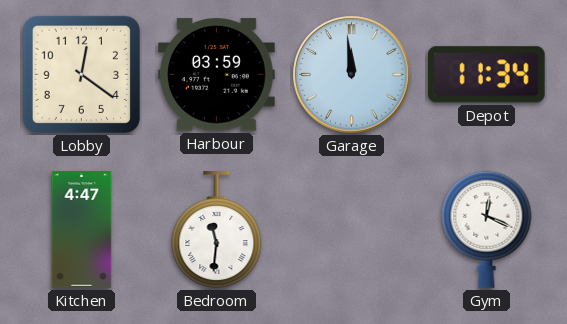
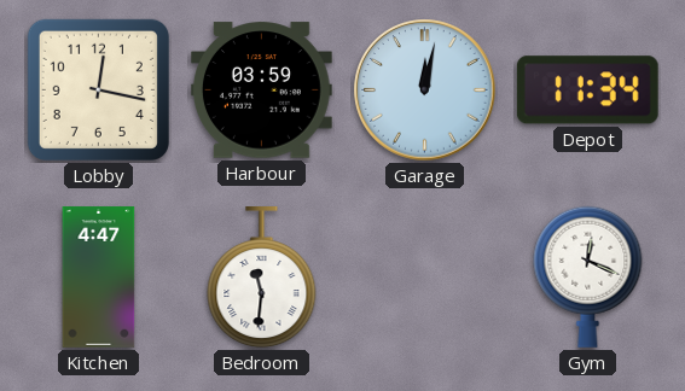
Lobby: 12:21 -> 12:17 (98, 89)
Garage: 11:59 -> 12:02 (425, 91)
